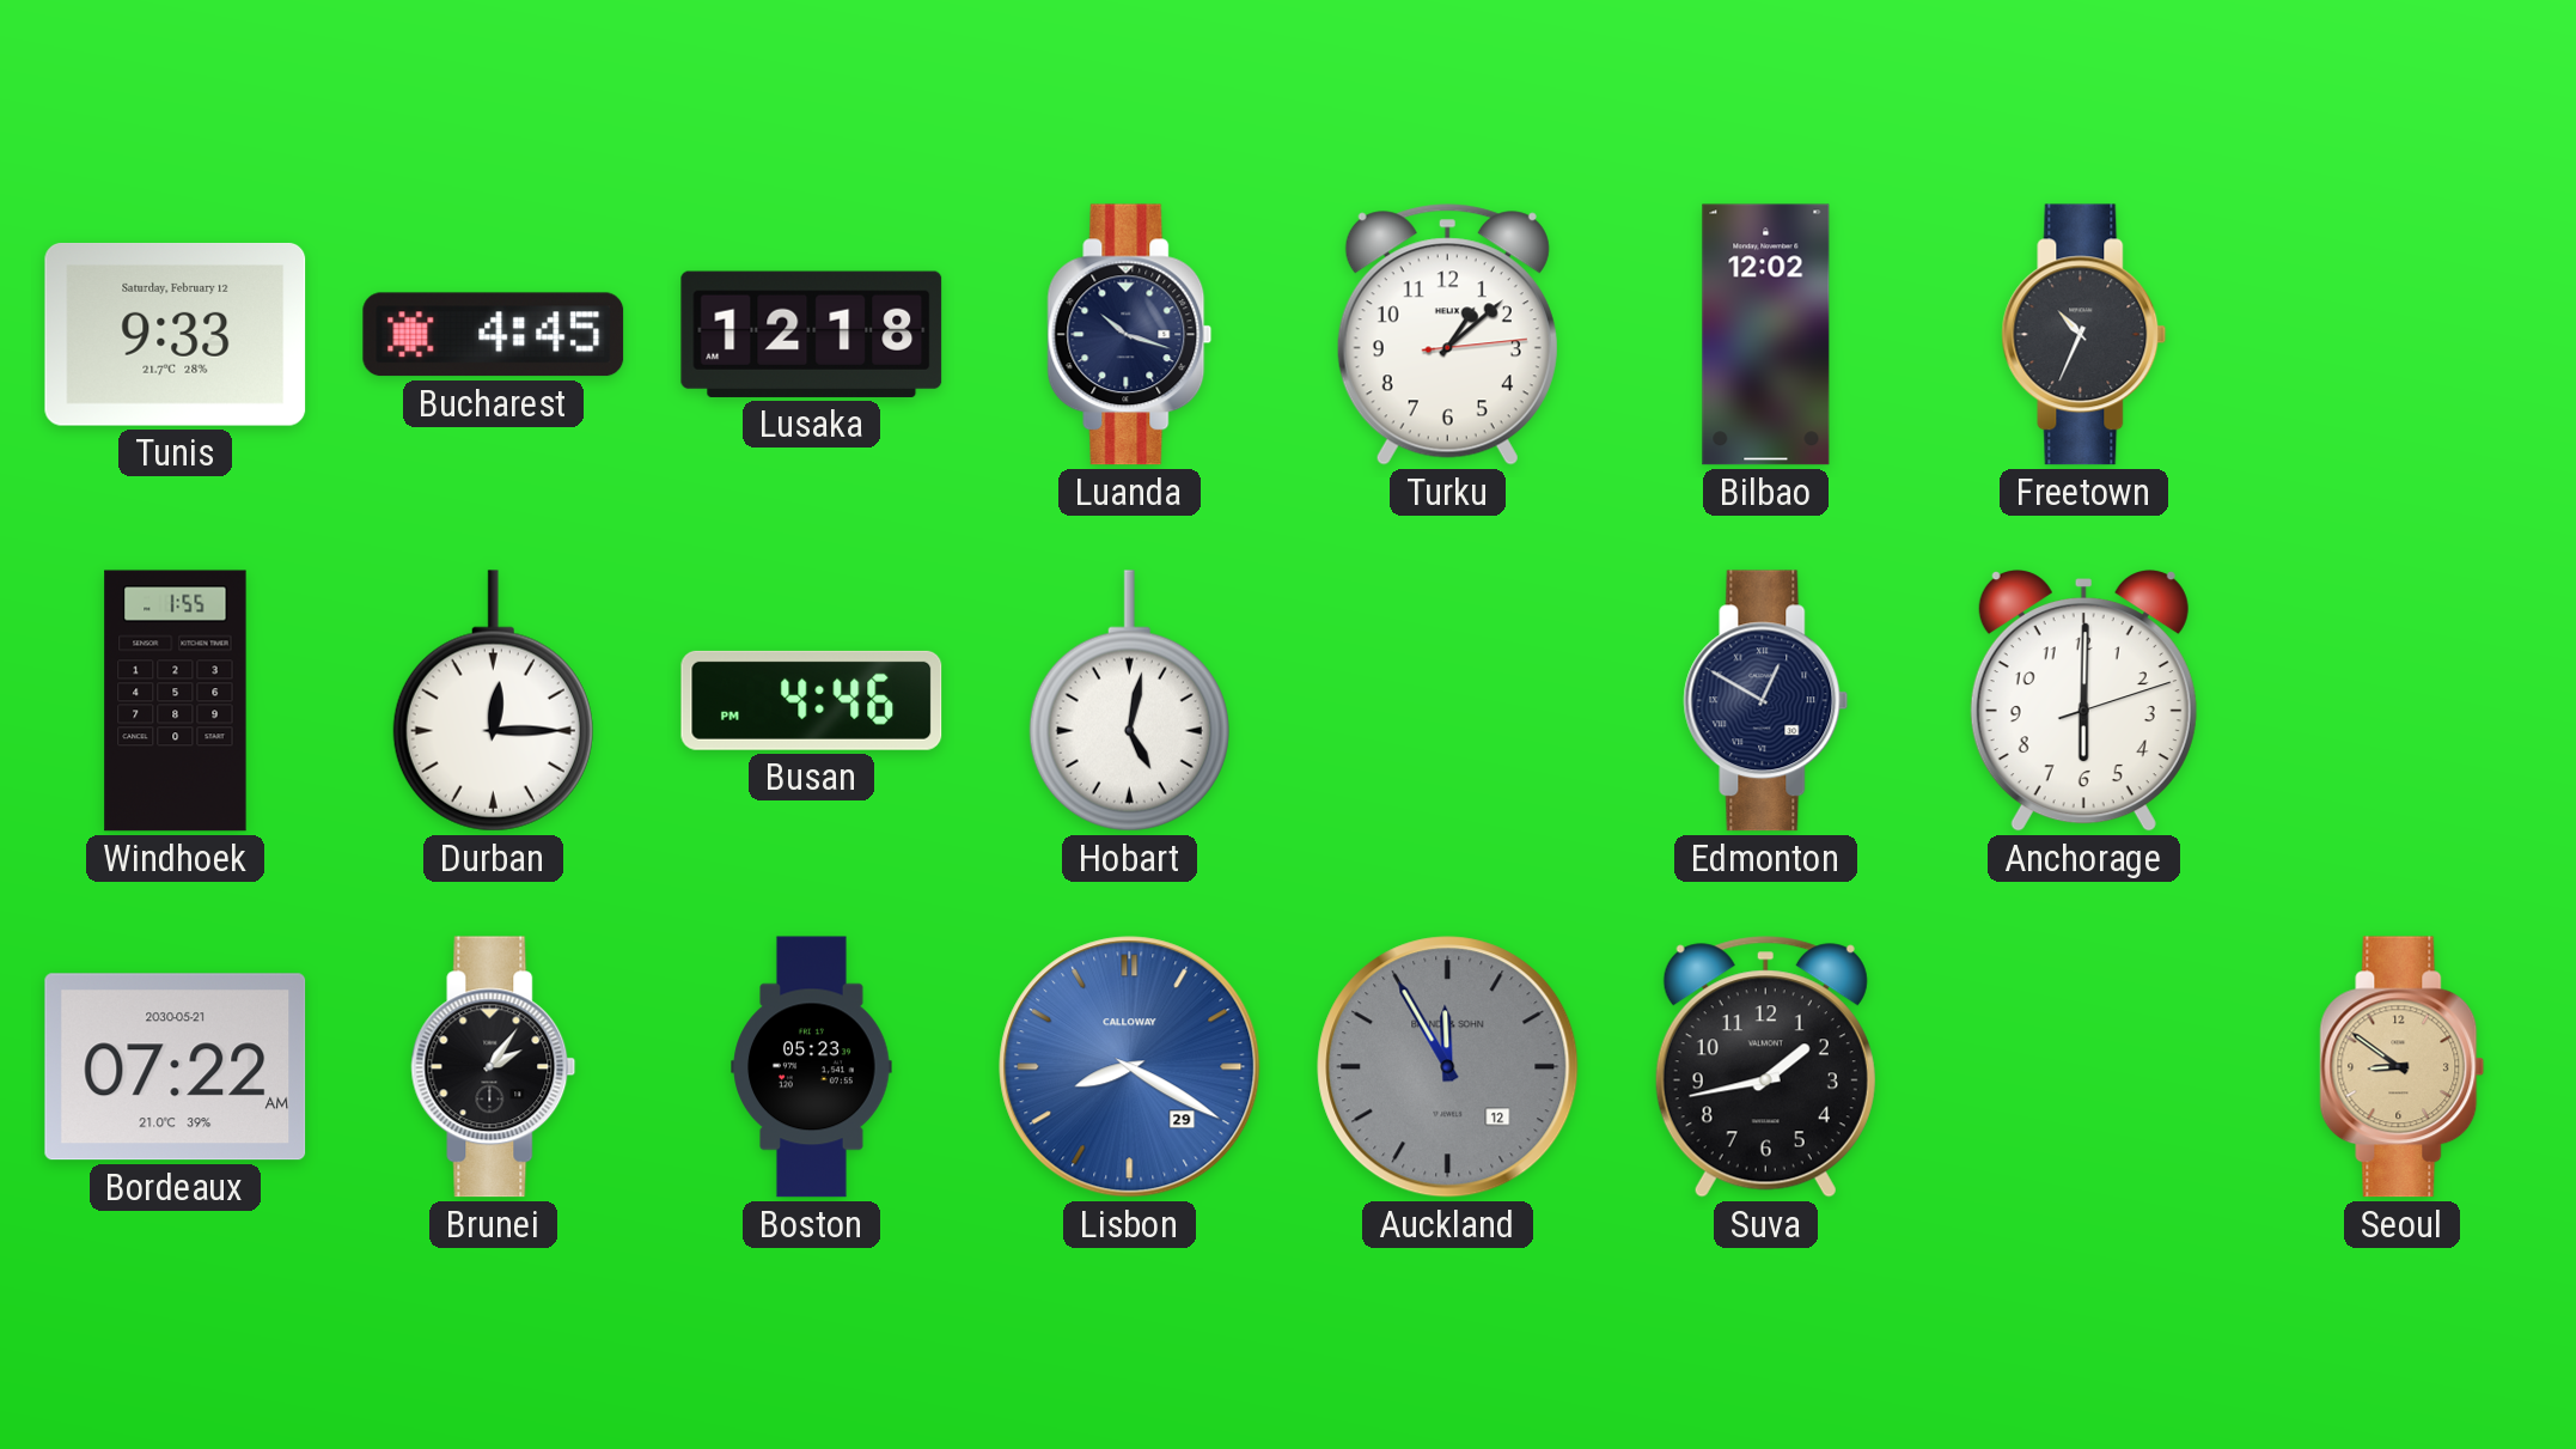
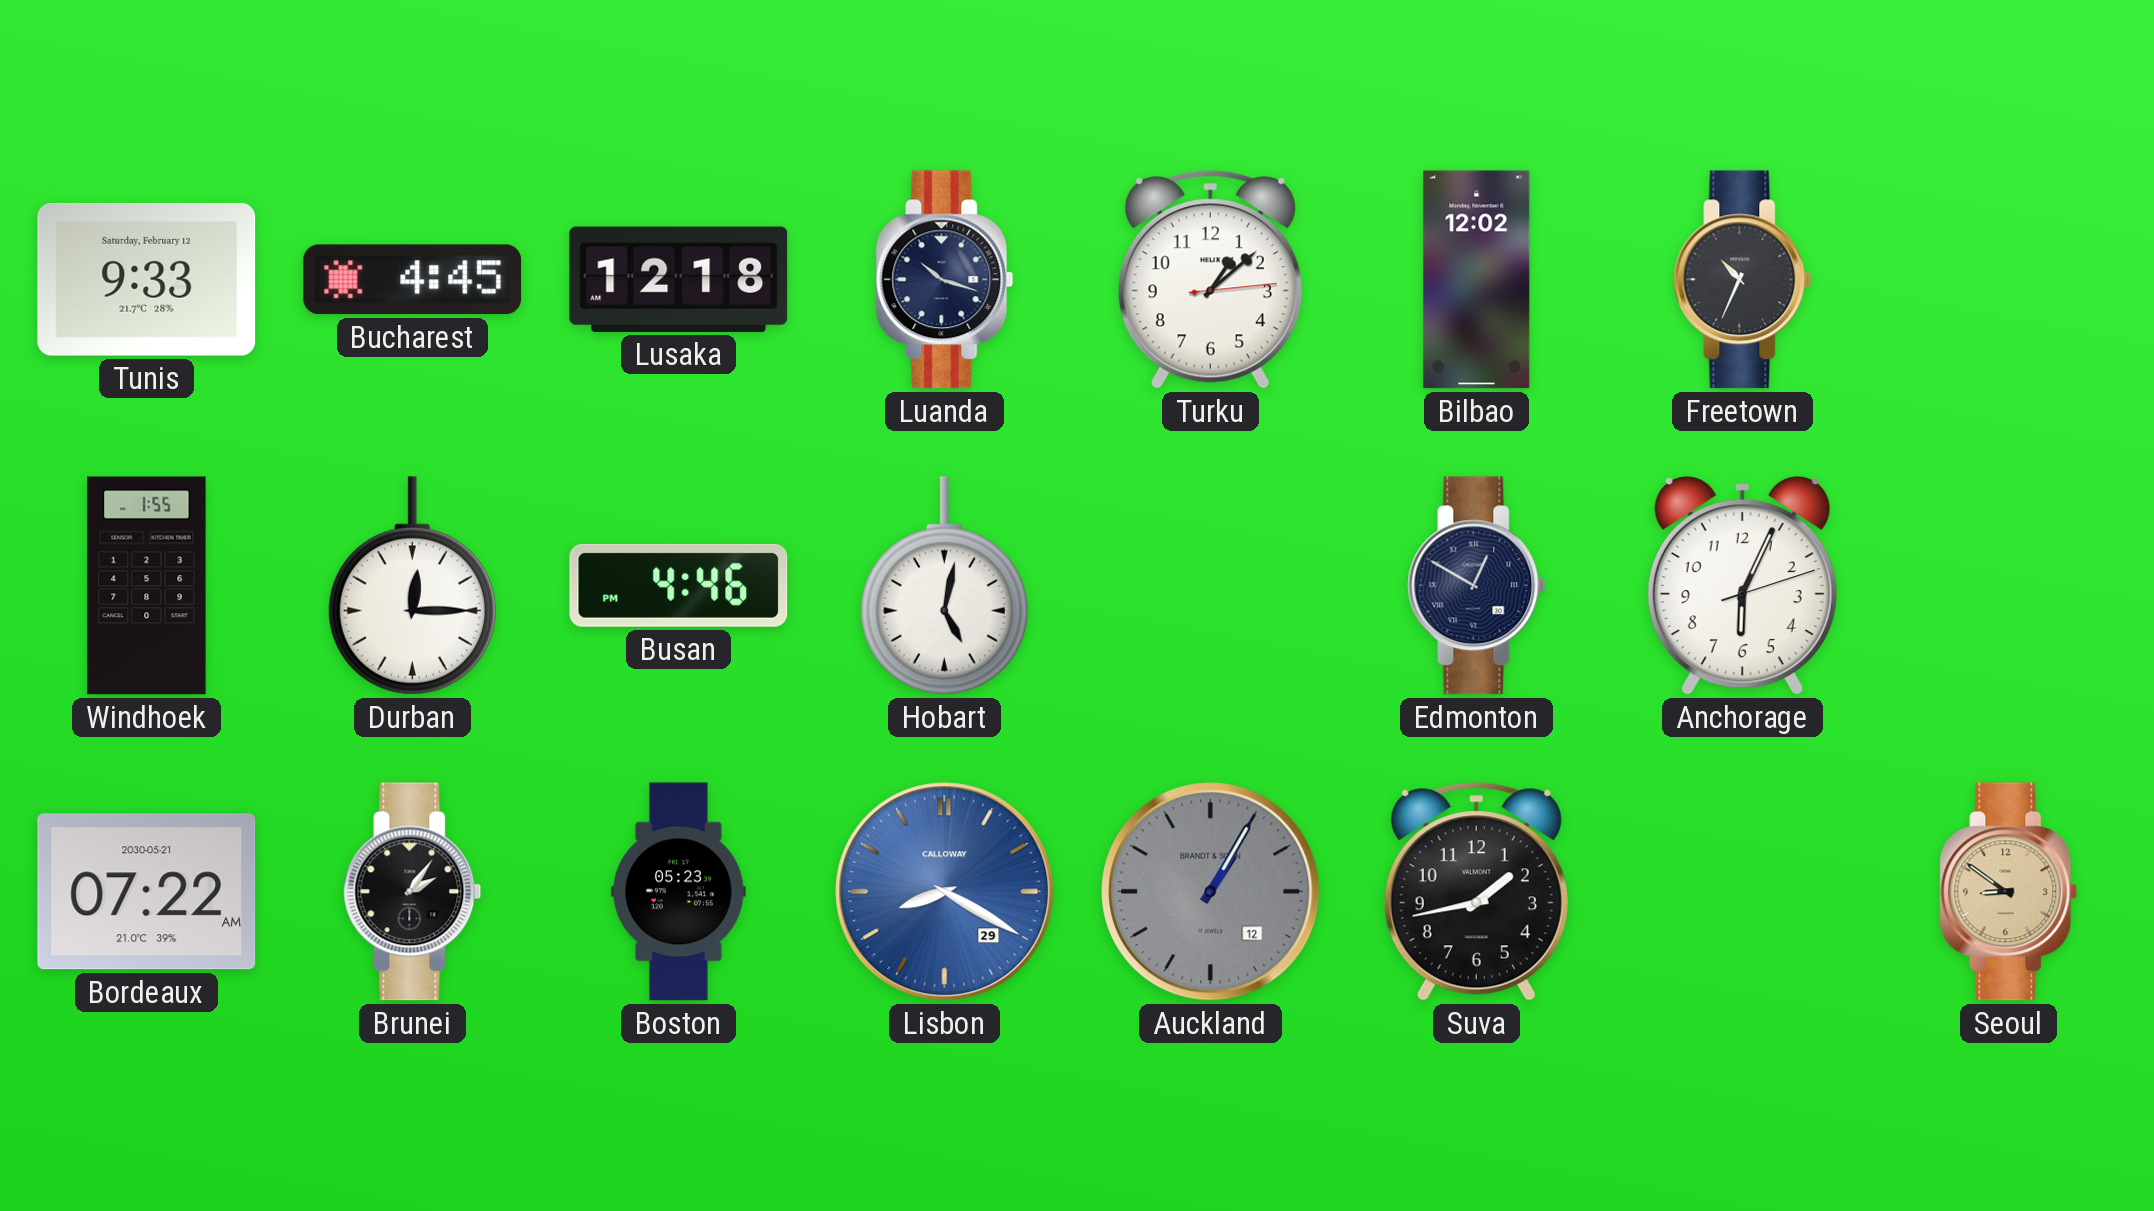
Anchorage: 6:00 -> 6:04 (1742, 586)
Auckland: 11:55 -> 1:05 (1211, 892)
